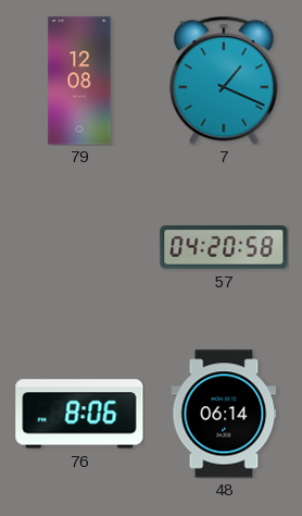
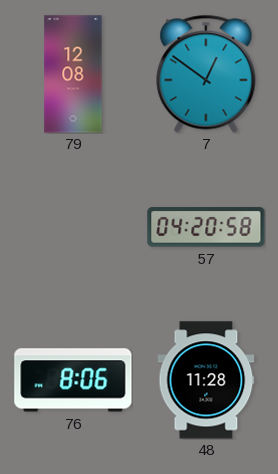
7: 1:19 -> 12:51 (206, 74)
48: 06:14 -> 11:28 (206, 380)
